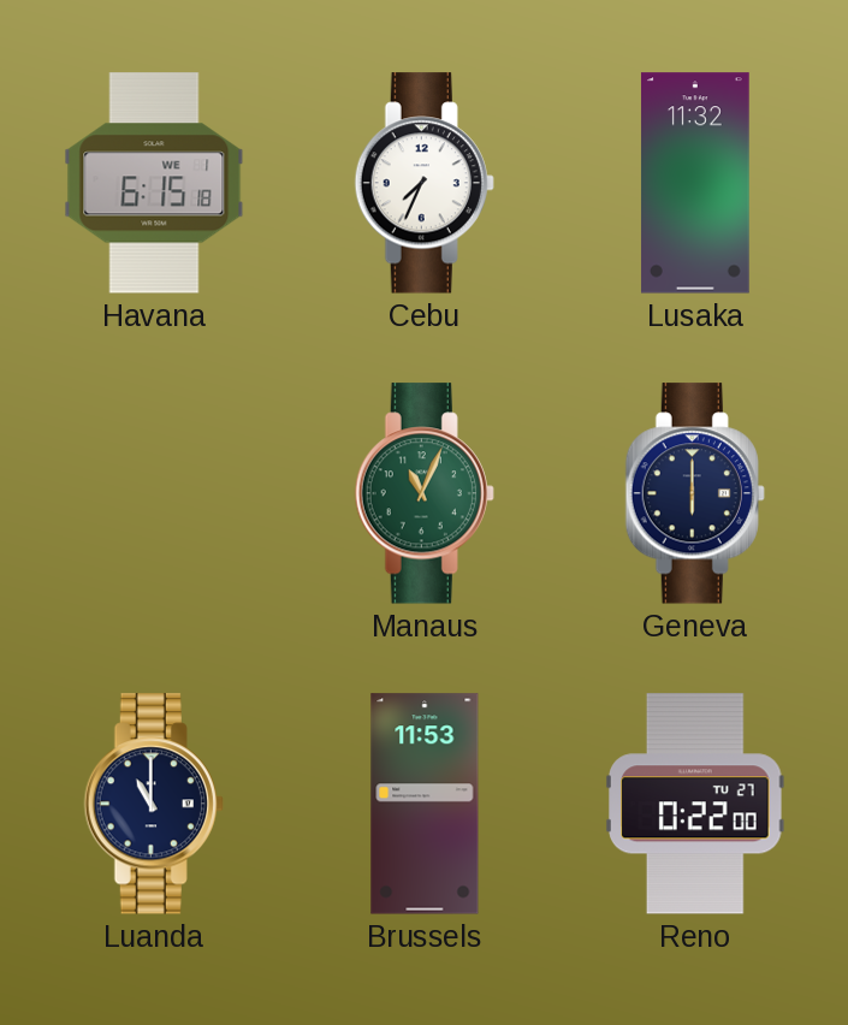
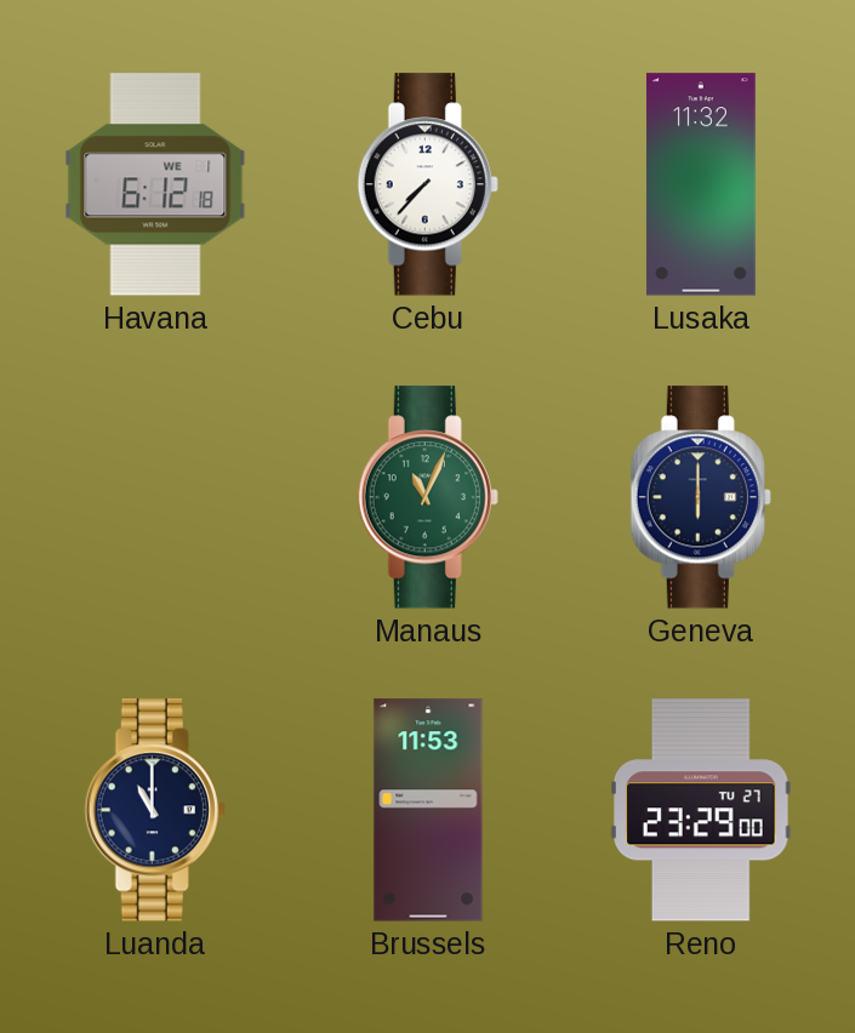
Havana: 6:15 -> 6:12 (155, 184)
Cebu: 7:34 -> 7:37 (428, 184)
Reno: 0:22 -> 23:29 (702, 810)
